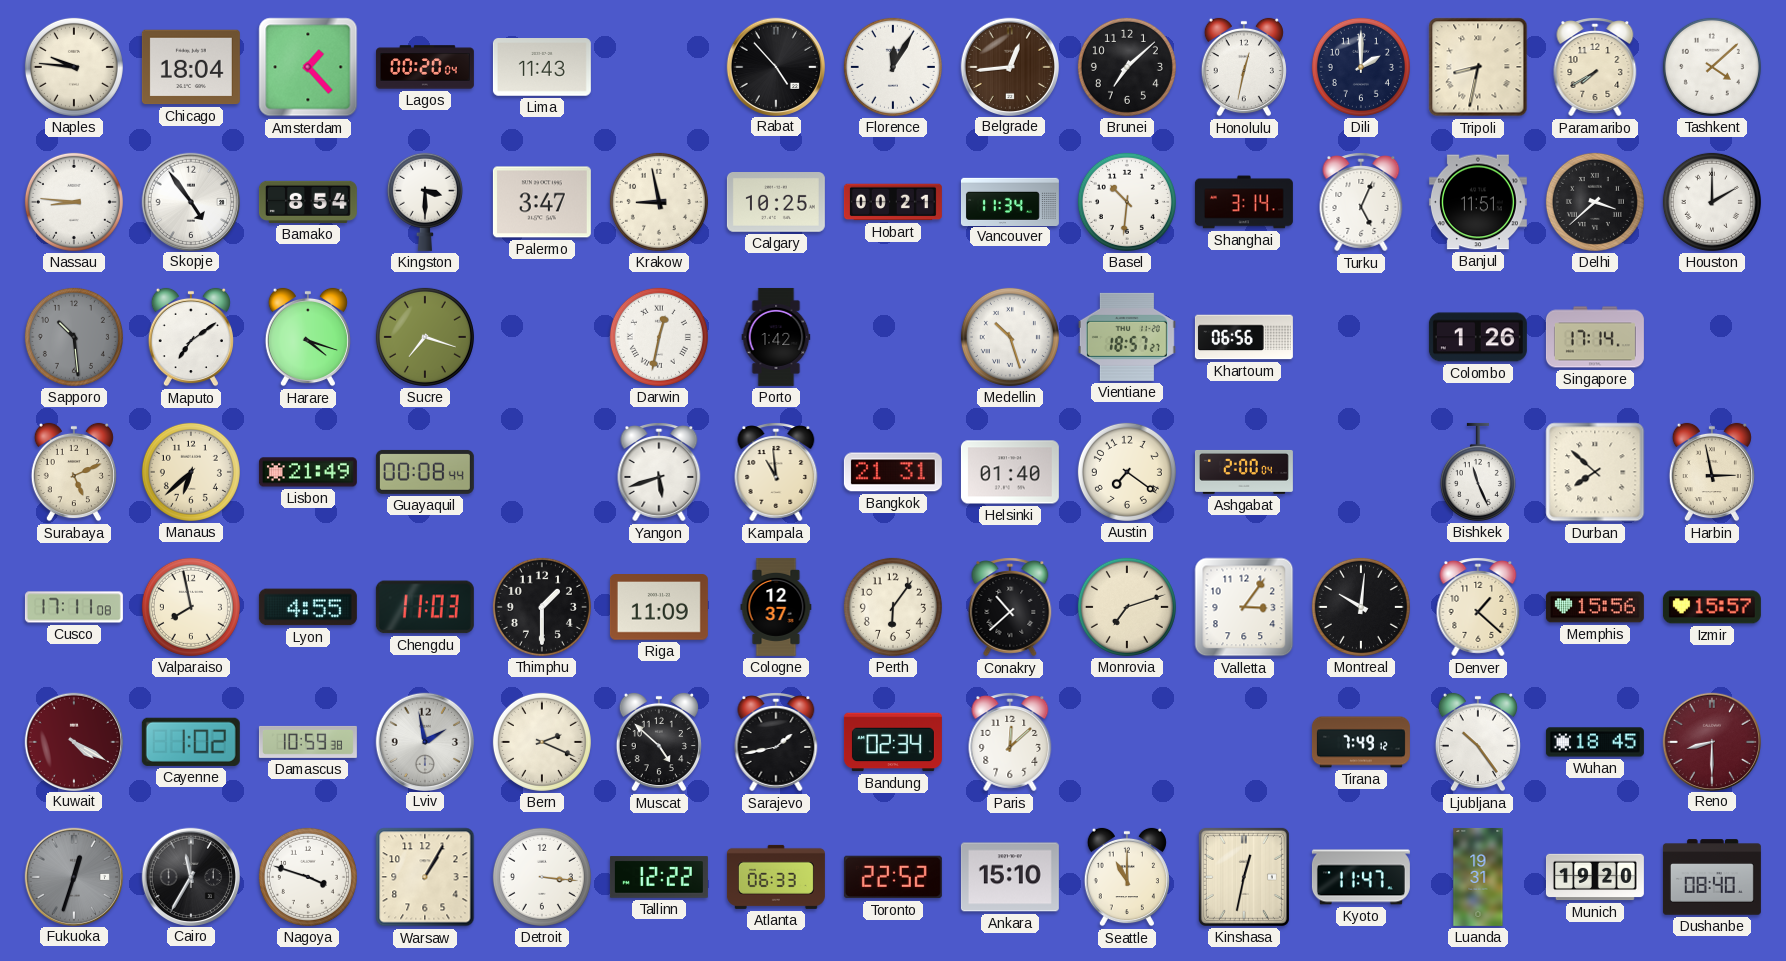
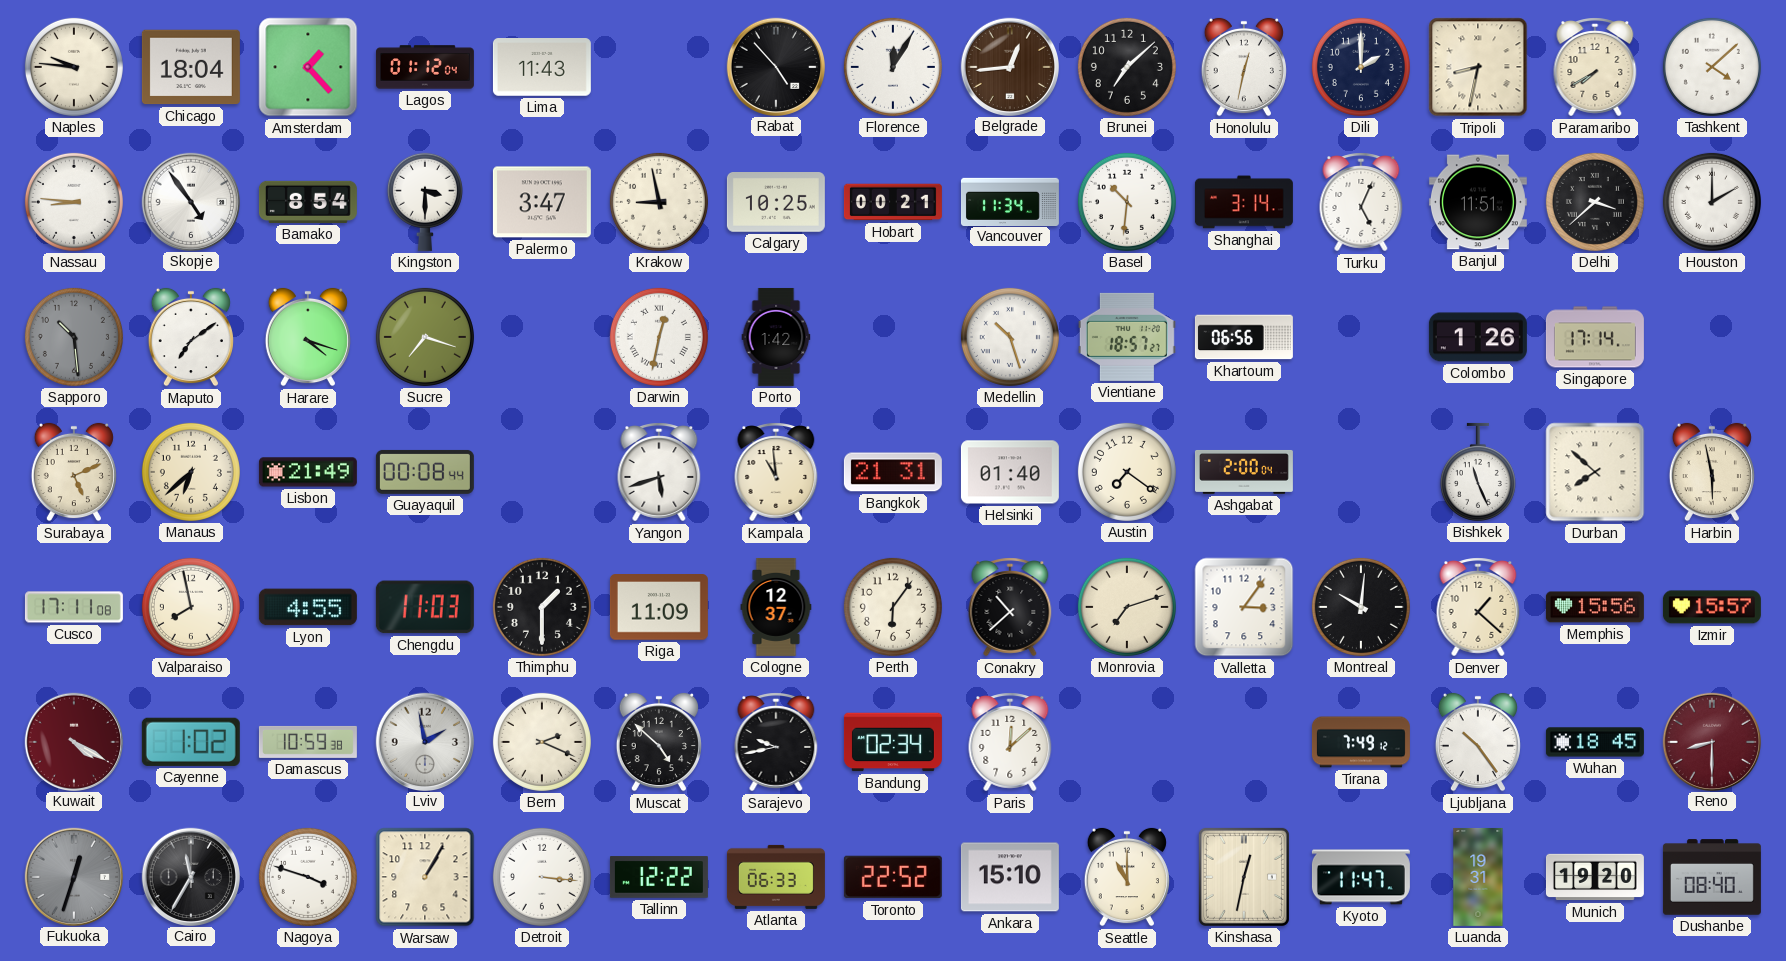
Lagos: 00:20 -> 01:12 (425, 67)
Harbin: 2:58 -> 5:58 (1712, 472)
Sarajevo: 1:43 -> 9:43 (776, 742)
